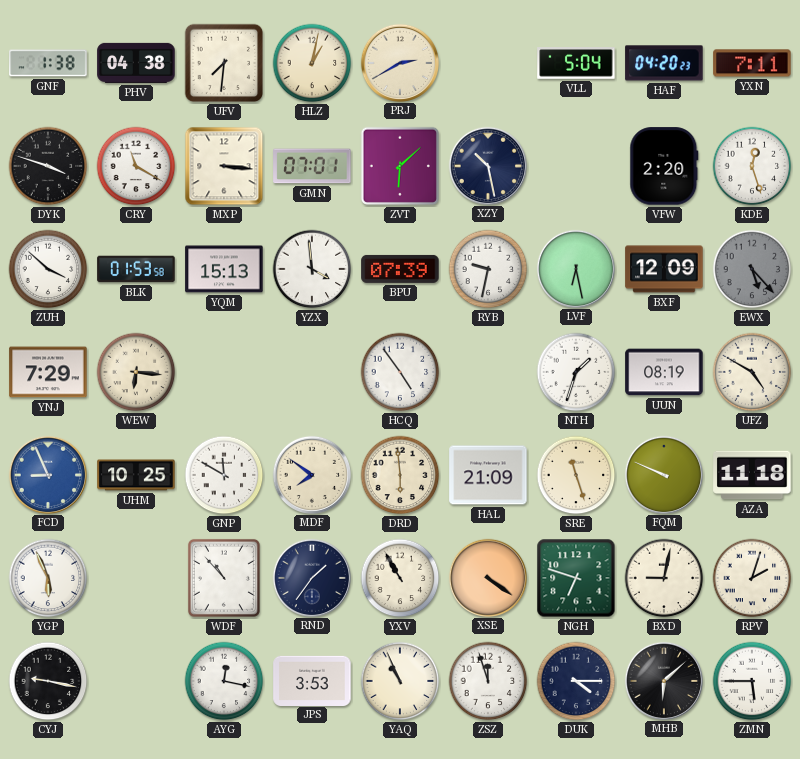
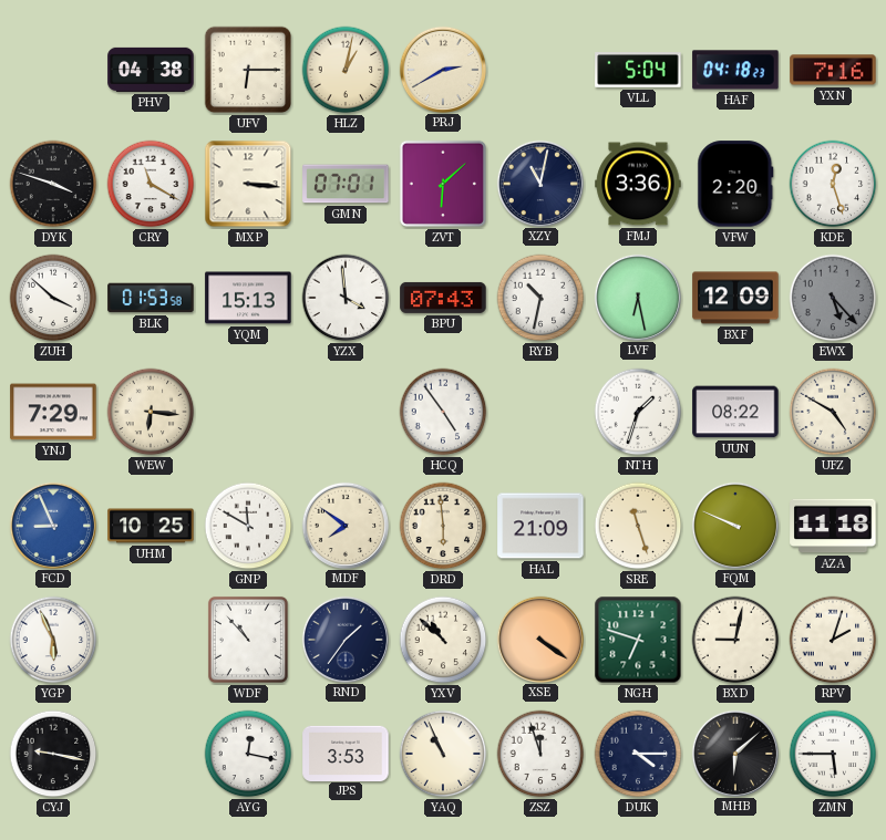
GNF: 1:38 -> none (48, 63)
UFV: 7:31 -> 6:15 (248, 70)
HAF: 04:20 -> 04:18 (735, 70)
YXN: 7:11 -> 7:16 (833, 70)
XZY: 10:28 -> 11:02 (539, 183)
FMJ: none -> 3:36 (638, 184)
BPU: 07:39 -> 07:43 (443, 298)
RYB: 9:32 -> 10:32 (540, 298)
UUN: 08:19 -> 08:22 (735, 412)
YXV: 10:55 -> 10:52 (443, 640)
